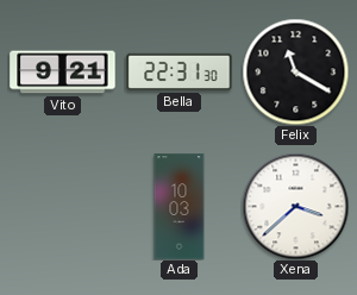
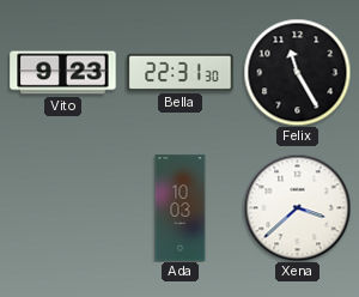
Vito: 9:21 -> 9:23 (63, 73)
Felix: 11:20 -> 11:25 (297, 72)
